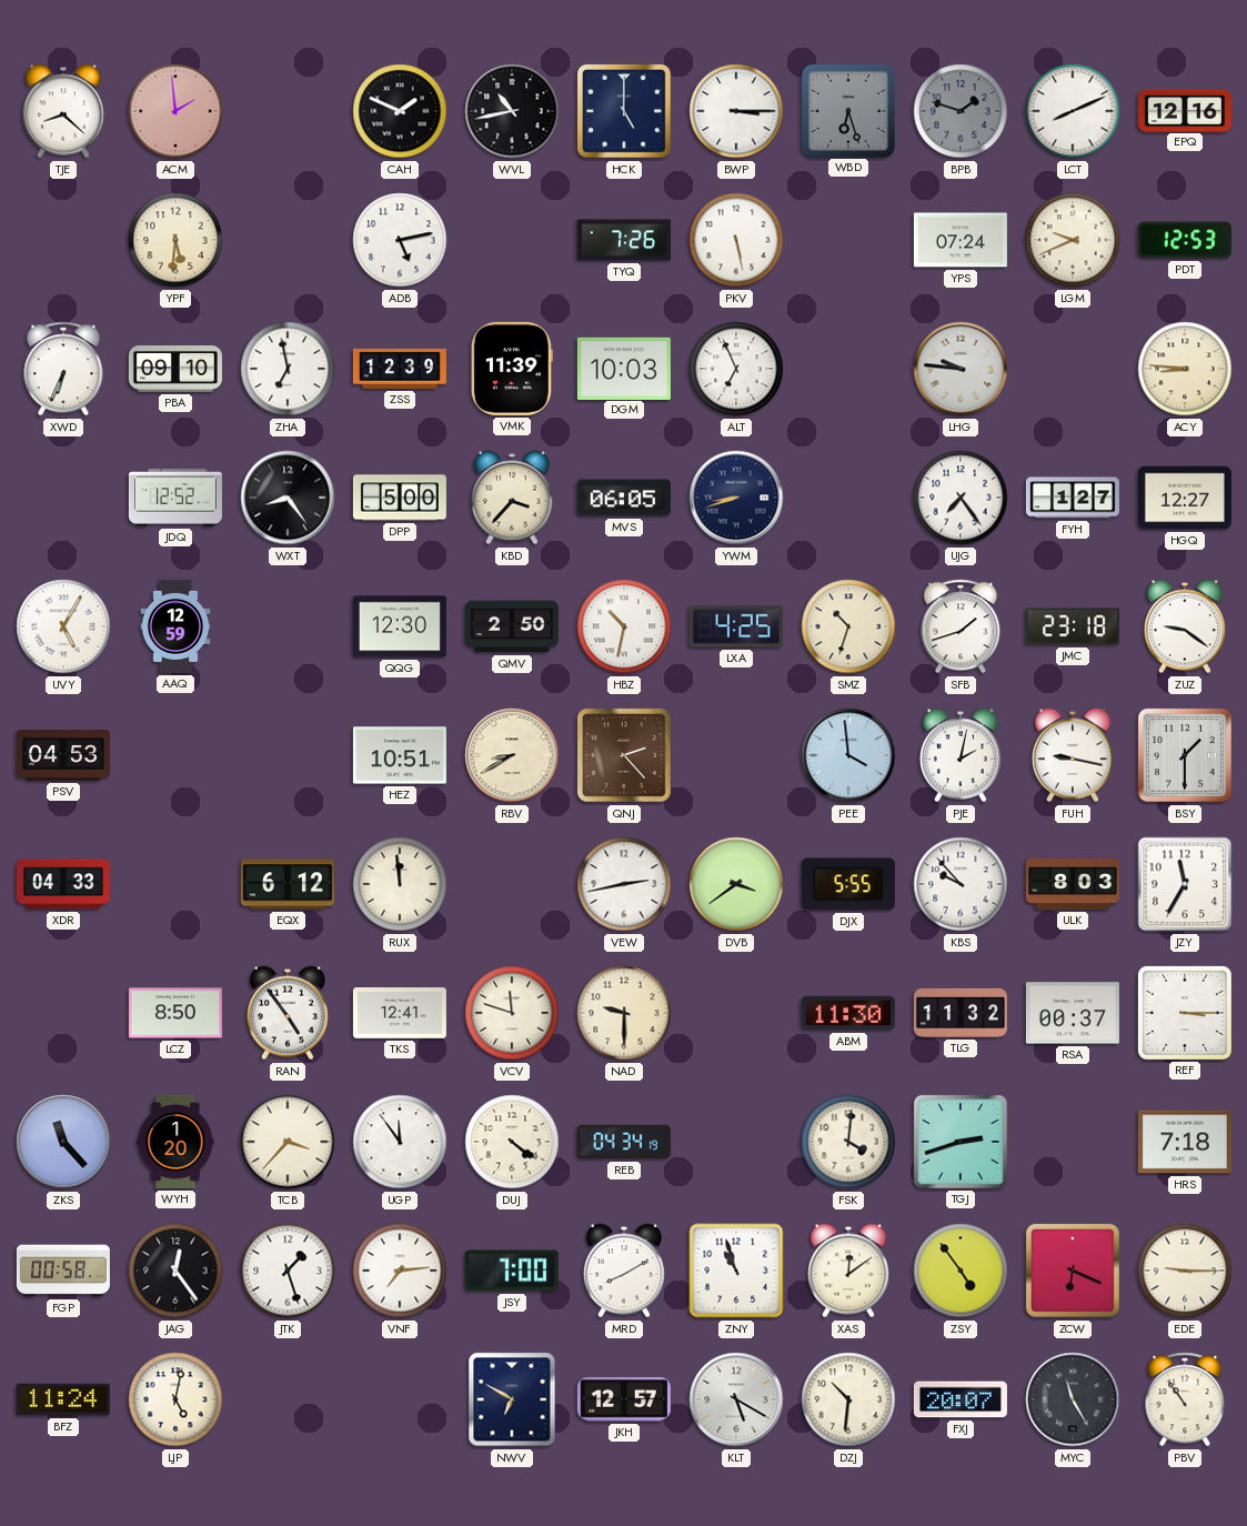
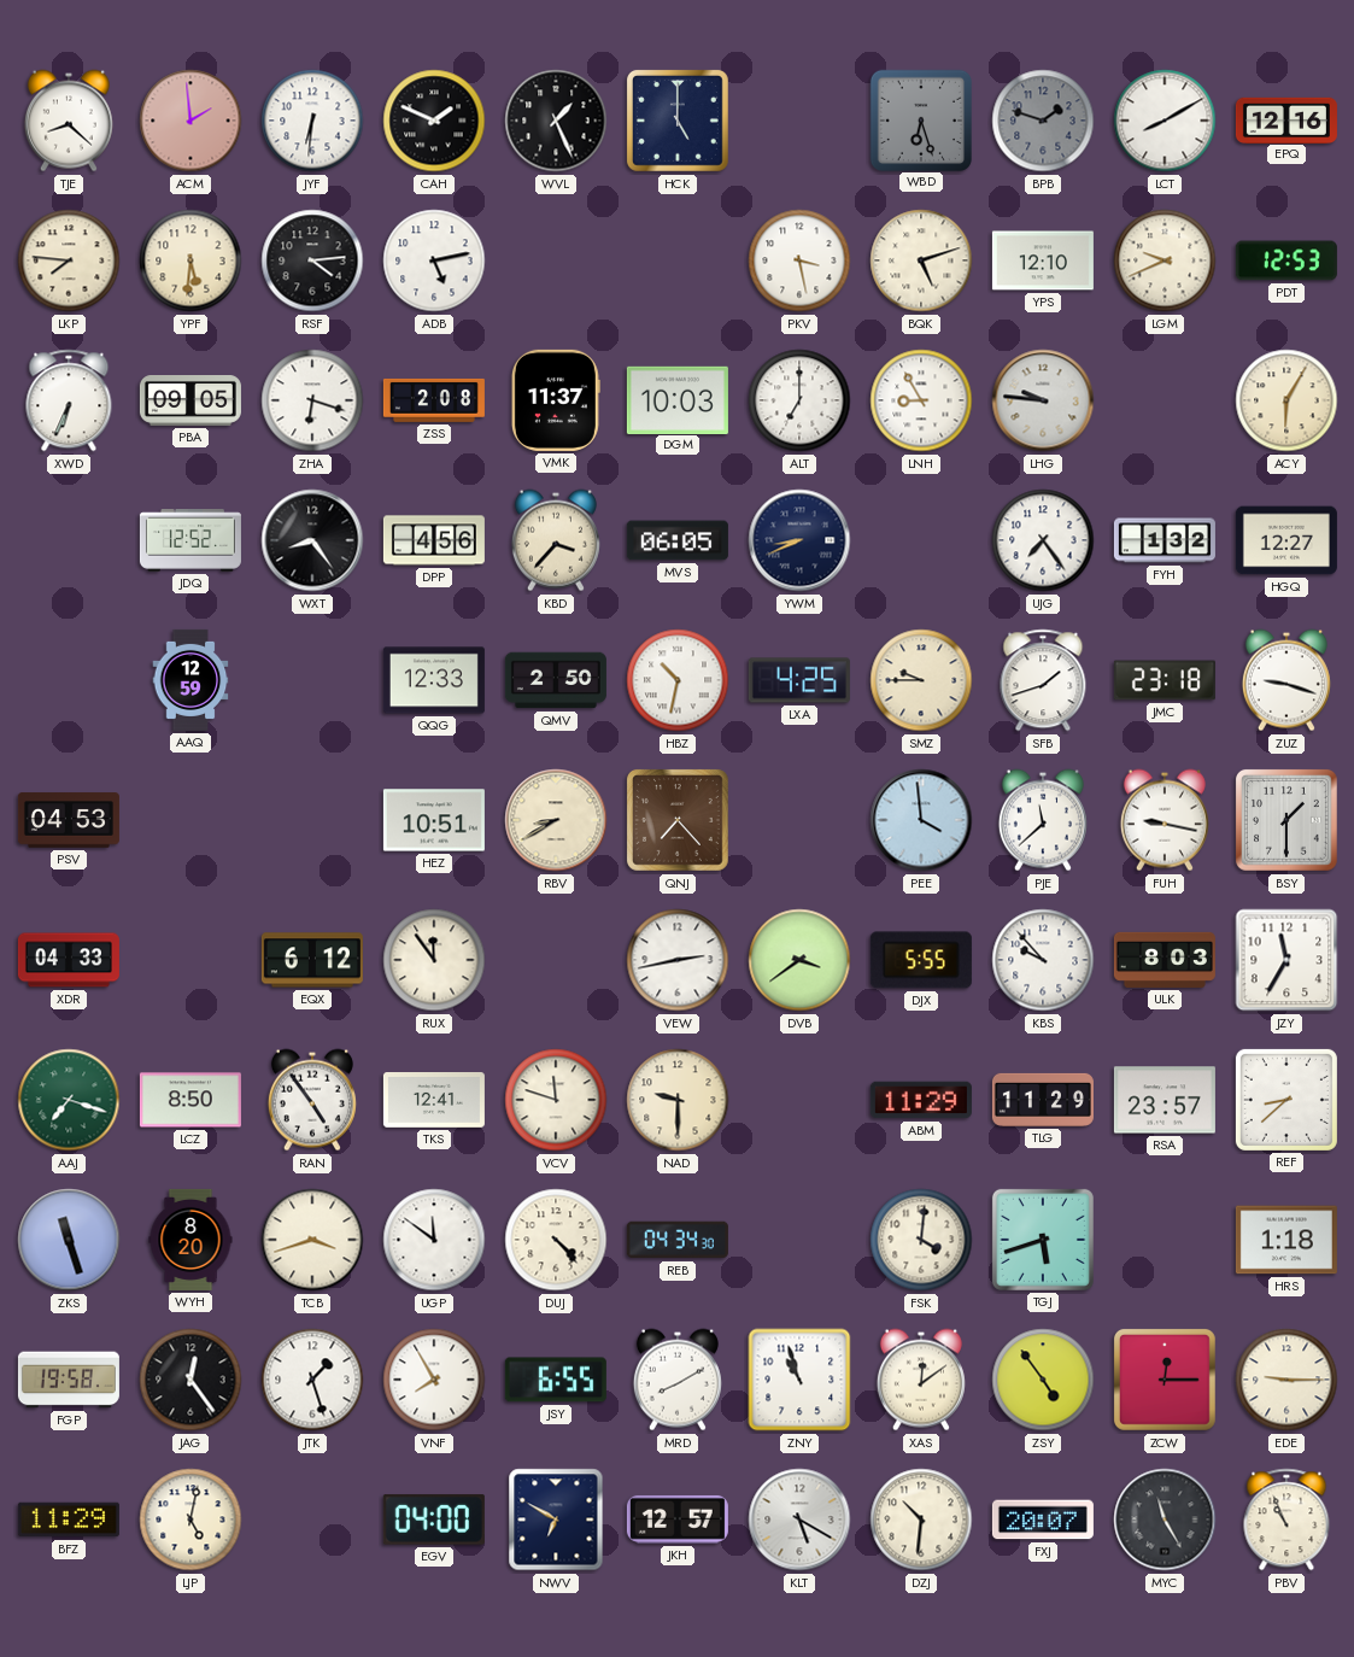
JYF: none -> 6:31 (312, 121)
WVL: 10:43 -> 1:26 (556, 121)
BWP: 3:15 -> none (736, 111)
LCT: 8:11 -> 8:10 (1165, 121)
LKP: none -> 7:46 (69, 260)
RSF: none -> 4:14 (312, 260)
TYQ: 7:26 -> none (624, 240)
PKV: 5:28 -> 3:28 (799, 260)
BQK: none -> 5:12 (921, 260)
YPS: 07:24 -> 12:10 (1043, 260)
PBA: 09:10 -> 09:05 (191, 402)
ZHA: 6:58 -> 6:18 (312, 400)
ZSS: 12:39 -> 2:08 (434, 400)
VMK: 11:39 -> 11:37 (556, 400)
ALT: 6:56 -> 7:00 (799, 400)
LNH: none -> 8:55 (921, 400)
ACY: 8:46 -> 6:05 (1286, 400)
DPP: 5:00 -> 4:56 (434, 540)
YWM: 8:42 -> 8:41 (799, 540)
FYH: 1:27 -> 1:32 (1165, 540)
UVY: 5:05 -> none (63, 626)
QQG: 12:30 -> 12:33 (434, 680)
SMZ: 10:33 -> 9:45 (921, 680)
ZUZ: 9:21 -> 9:18 (1286, 680)
QNJ: 2:23 -> 7:23 (678, 820)
PJE: 2:02 -> 11:38 (1043, 820)
RUX: 11:59 -> 11:54 (434, 960)
AAJ: none -> 7:18 (69, 1100)
ABM: 11:30 -> 11:29 (921, 1100)
TLG: 11:32 -> 11:29 (1043, 1100)
RSA: 00:37 -> 23:57 (1165, 1100)
REF: 3:15 -> 8:38 (1286, 1100)
ZKS: 11:23 -> 11:27 (69, 1240)
WYH: 1:20 -> 8:20 (191, 1240)
TCB: 3:37 -> 3:42 (312, 1240)
UGP: 11:54 -> 11:51 (434, 1240)
DUJ: 4:21 -> 4:23 (556, 1240)
REB: 04:34:19 -> 04:34:30 (678, 1240)
TGJ: 2:42 -> 5:42 (1043, 1240)
HRS: 7:18 -> 1:18 (1286, 1240)
FGP: 00:58 -> 19:58 (69, 1380)
VNF: 7:14 -> 7:55 (434, 1380)
JSY: 7:00 -> 6:55 (556, 1380)
ZCW: 6:19 -> 12:15 (1165, 1380)
BFZ: 11:24 -> 11:29 (69, 1520)
EGV: none -> 04:00 (434, 1520)
PBV: 10:54 -> 10:56 (1286, 1520)
